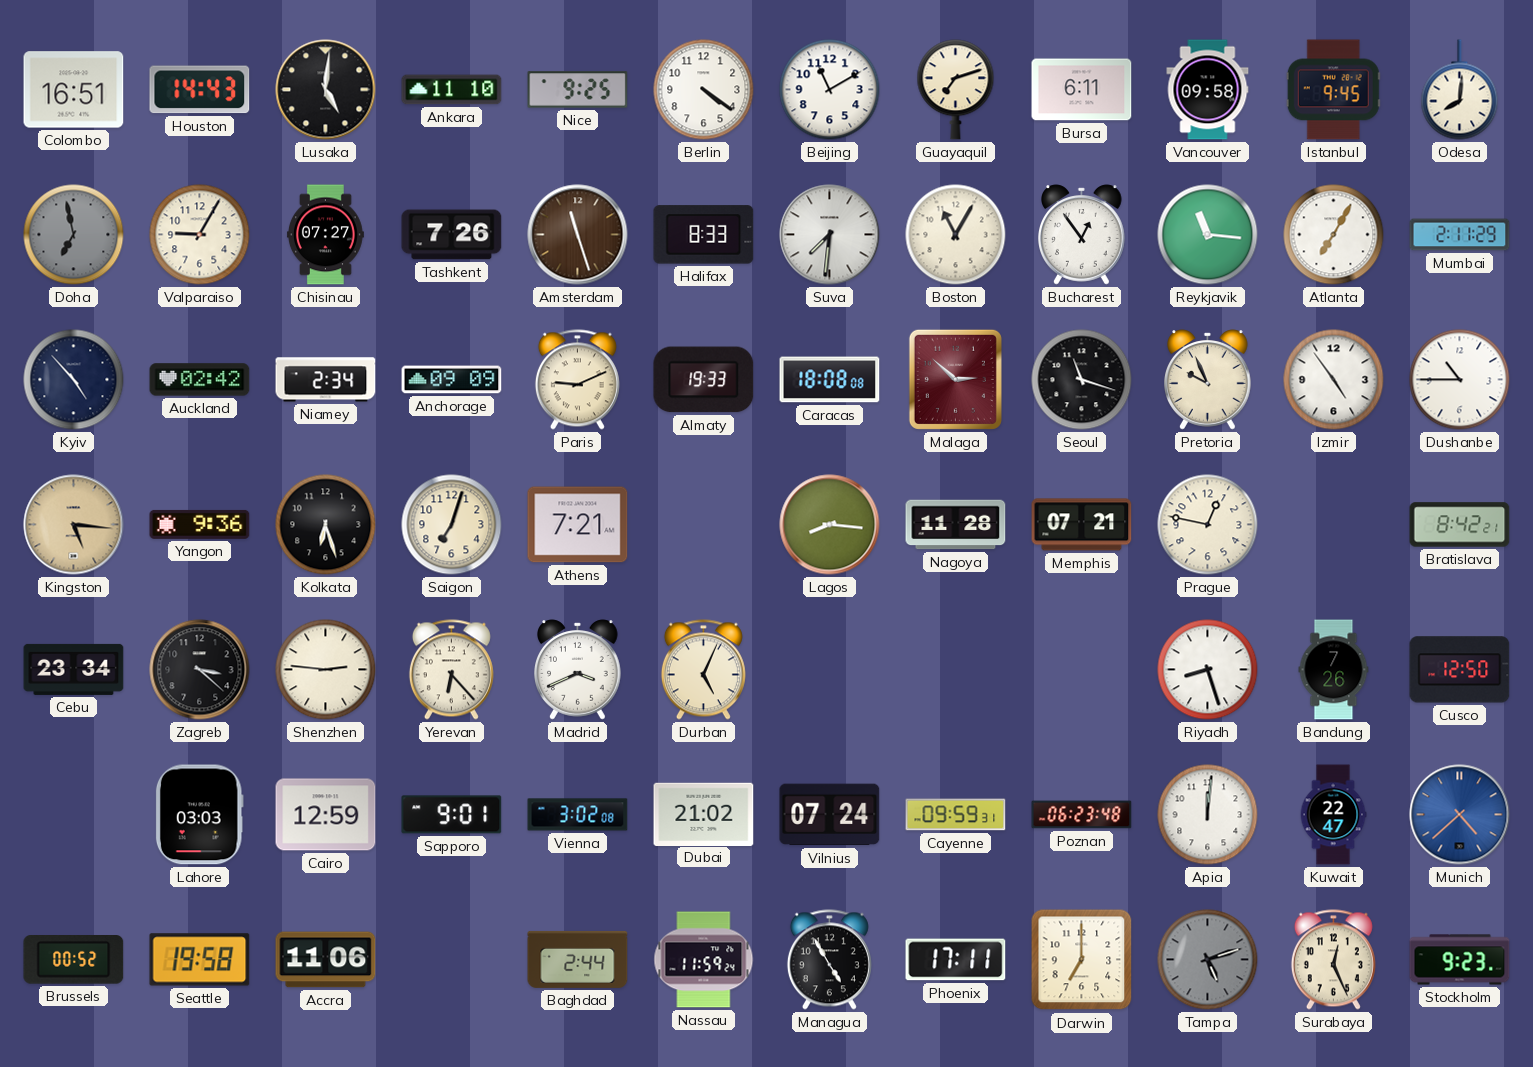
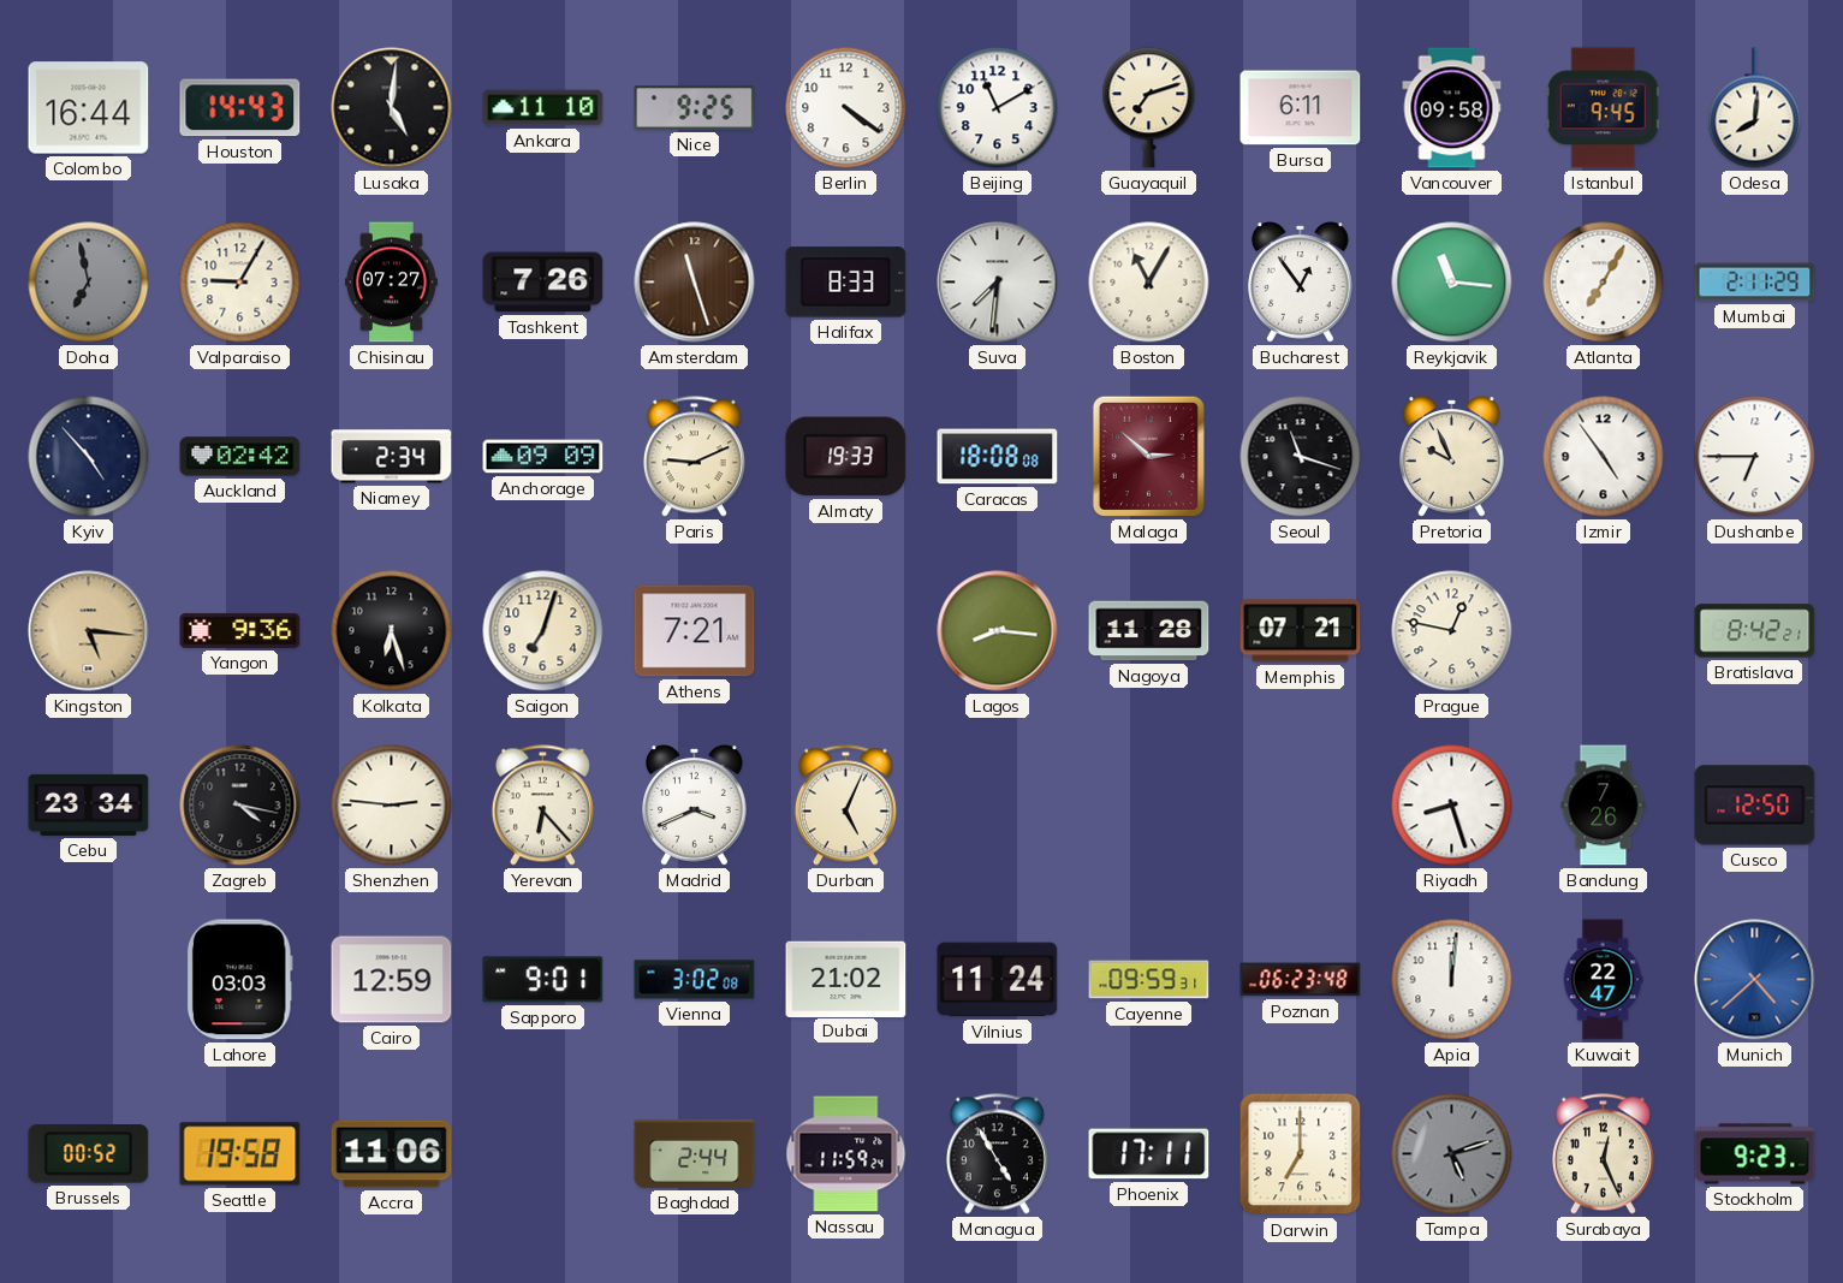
Colombo: 16:51 -> 16:44 (89, 108)
Dushanbe: 10:45 -> 6:45 (1755, 457)
Zagreb: 3:22 -> 4:17 (240, 806)
Vilnius: 07:24 -> 11:24 (998, 980)
